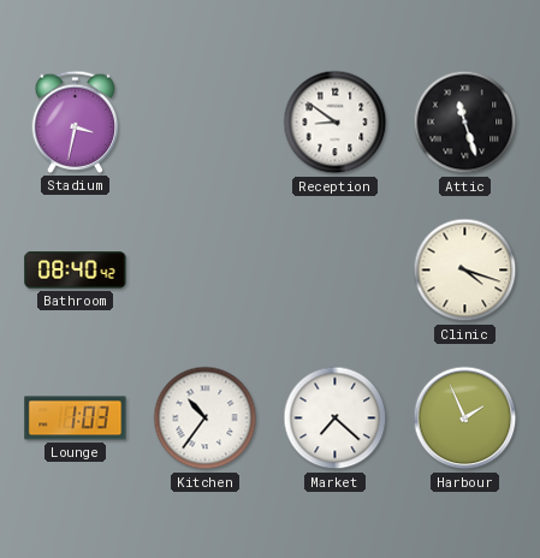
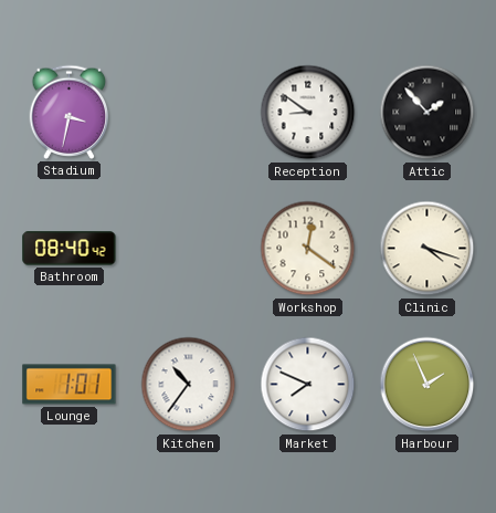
Attic: 11:27 -> 1:53 (428, 113)
Workshop: none -> 12:21 (308, 249)
Lounge: 1:03 -> 1:01 (70, 385)
Market: 7:22 -> 7:49 (308, 385)
